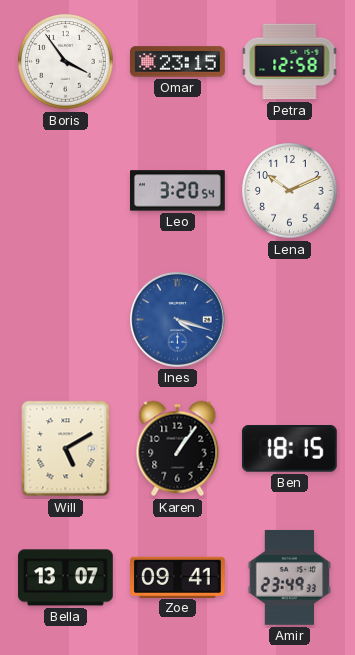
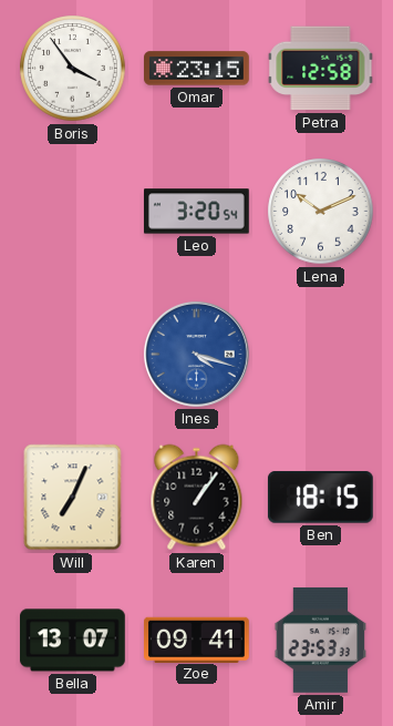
Will: 5:10 -> 7:04 (73, 498)
Amir: 23:49 -> 23:53 (321, 640)
